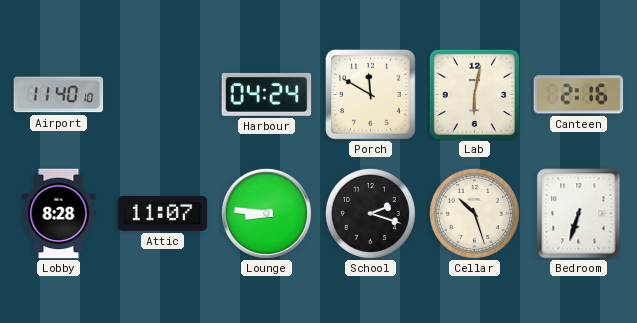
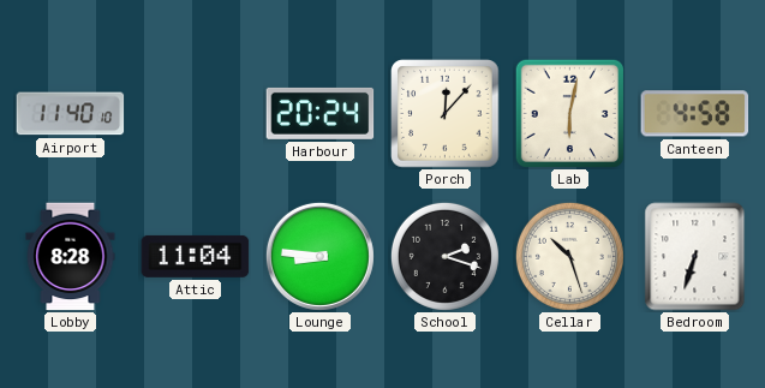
Harbour: 04:24 -> 20:24 (321, 113)
Porch: 11:50 -> 12:07 (446, 114)
Canteen: 2:16 -> 4:58 (695, 114)
Attic: 11:07 -> 11:04 (196, 256)
